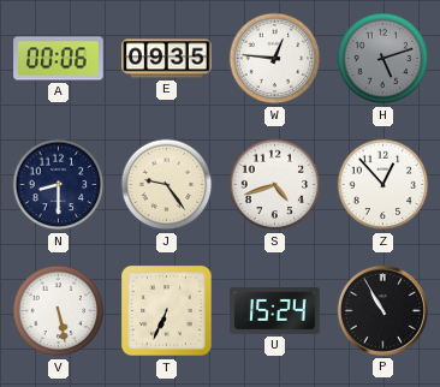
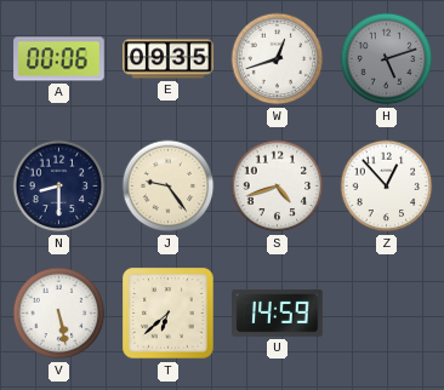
W: 12:46 -> 12:42 (278, 59)
T: 6:34 -> 6:38 (169, 314)
U: 15:24 -> 14:59 (278, 312)
P: 10:55 -> none (382, 310)
